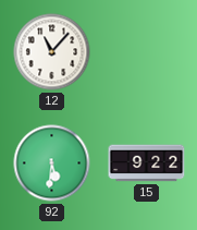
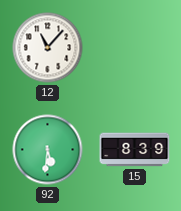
15: 9:22 -> 8:39 (135, 150)
